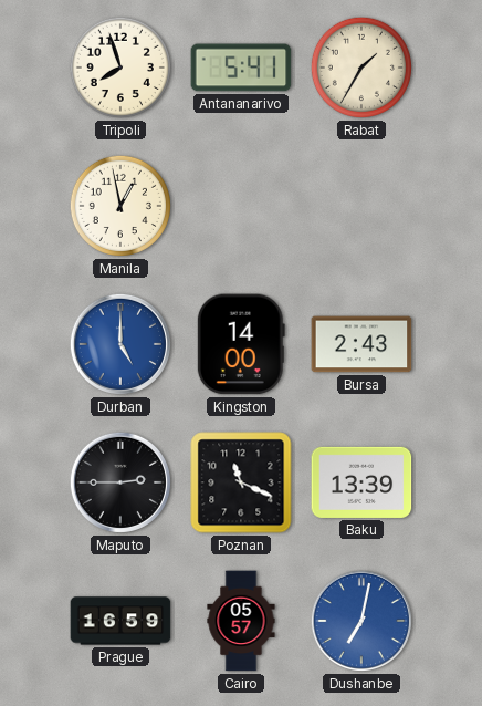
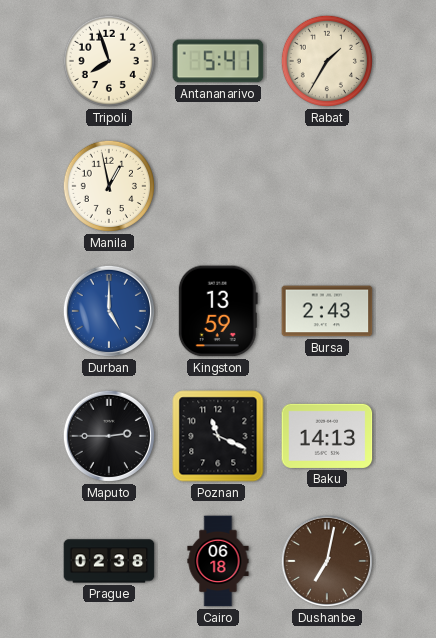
Kingston: 14:00 -> 13:59 (218, 311)
Baku: 13:39 -> 14:13 (327, 436)
Prague: 16:59 -> 02:38 (109, 561)
Cairo: 05:57 -> 06:18 (218, 561)
Dushanbe dial: blue -> brown (327, 561)
